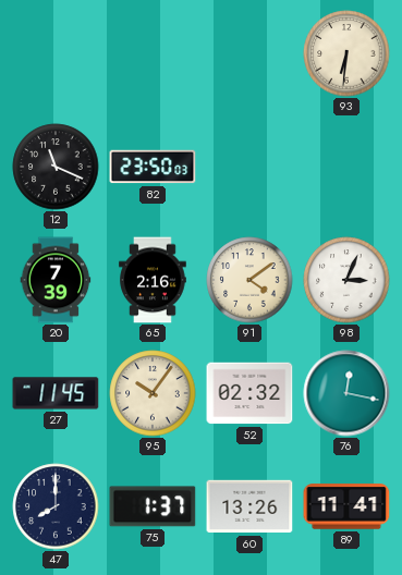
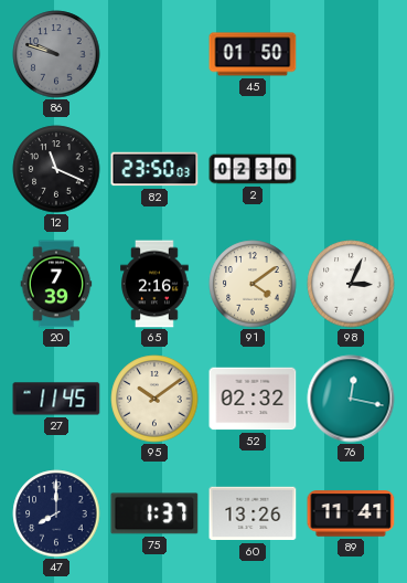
86: none -> 9:48 (56, 54)
45: none -> 01:50 (253, 54)
93: 6:31 -> none (346, 53)
2: none -> 02:30 (253, 169)
95: 10:06 -> 10:09 (154, 399)
